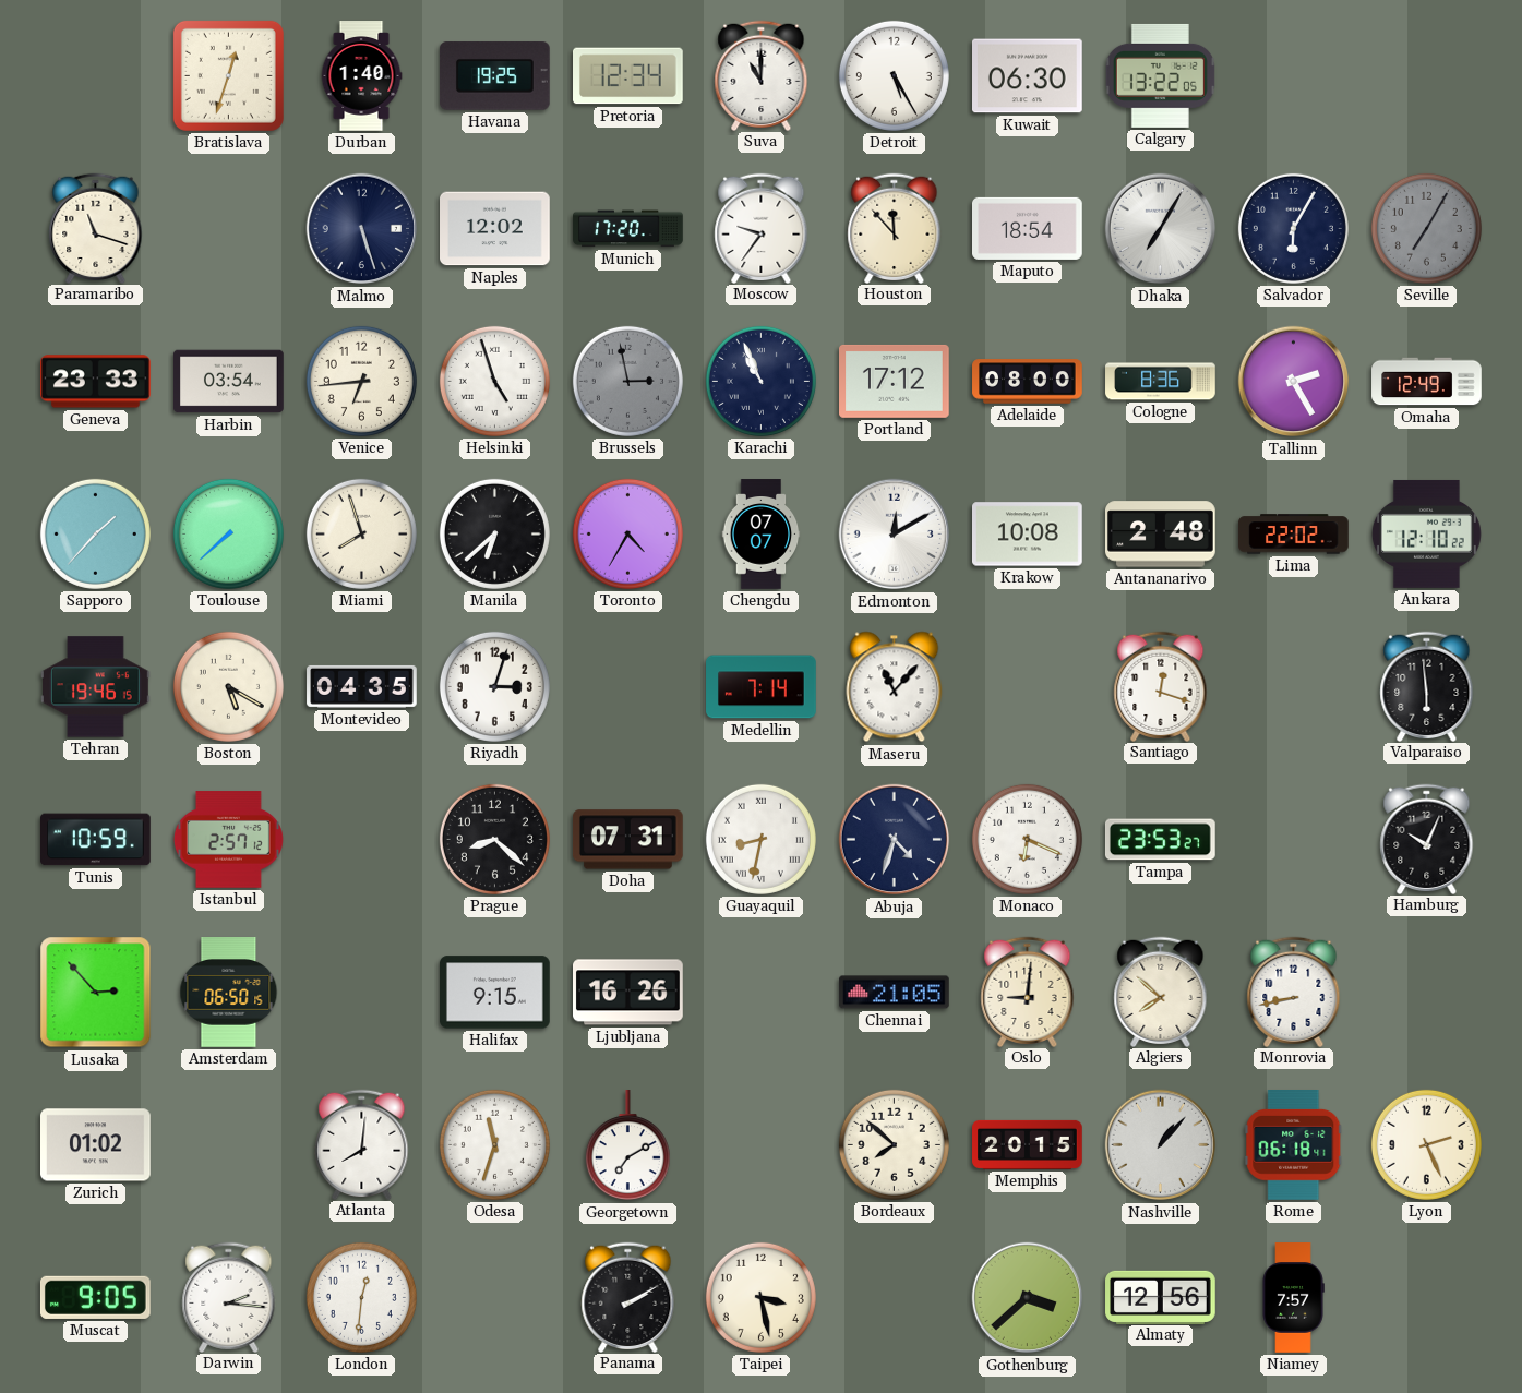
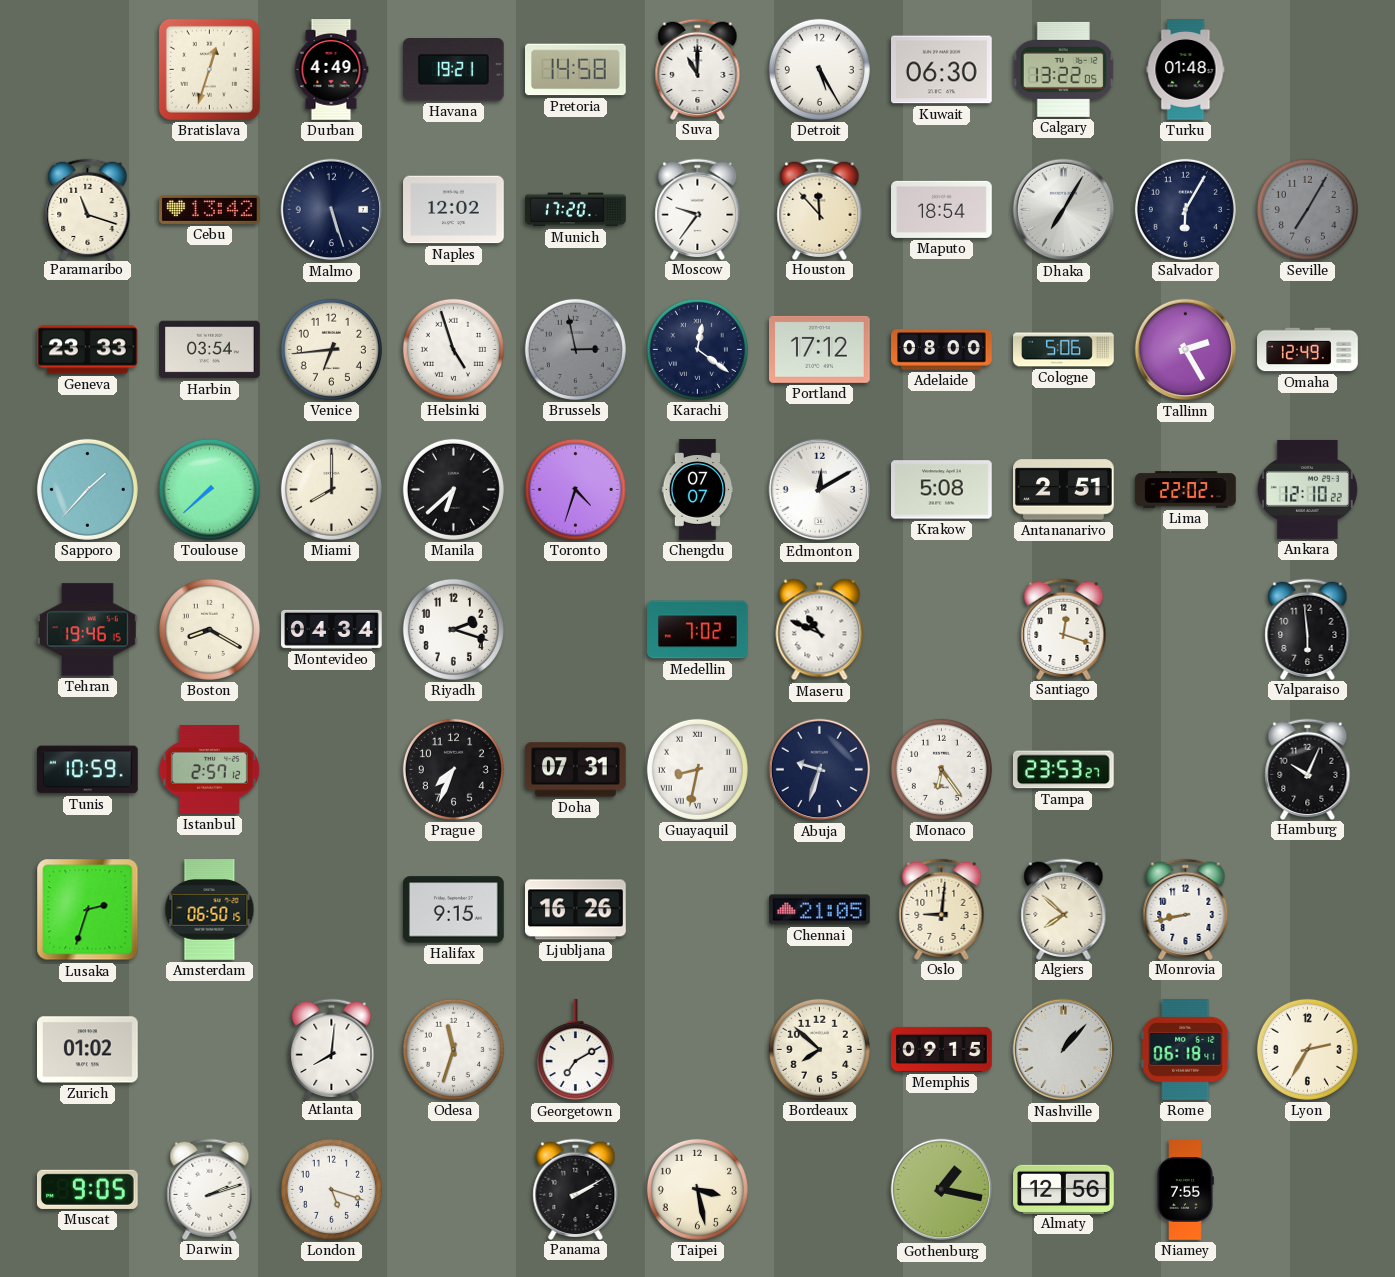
Durban: 1:40 -> 4:49 (331, 70)
Havana: 19:25 -> 19:21 (453, 70)
Pretoria: 12:34 -> 14:58 (576, 70)
Turku: none -> 01:48 (1186, 70)
Cebu: none -> 13:42 (210, 209)
Karachi: 10:56 -> 12:21 (697, 349)
Cologne: 8:36 -> 5:06 (1064, 350)
Miami: 7:57 -> 8:00 (331, 489)
Toronto: 4:35 -> 4:33 (575, 489)
Krakow: 10:08 -> 5:08 (942, 490)
Antananarivo: 2:48 -> 2:51 (1064, 490)
Boston: 5:20 -> 8:20 (209, 629)
Montevideo: 04:35 -> 04:34 (332, 629)
Riyadh: 3:03 -> 2:18 (453, 629)
Medellin: 7:14 -> 7:02 (698, 630)
Maseru: 11:07 -> 10:49 (820, 630)
Prague: 8:22 -> 7:34 (453, 769)
Abuja: 4:33 -> 9:33 (820, 770)
Monaco: 6:19 -> 6:24 (941, 769)
Lusaka: 2:53 -> 2:33 (88, 910)
Memphis: 20:15 -> 09:15 (942, 1049)
Lyon: 2:26 -> 2:35 (1307, 1049)
Darwin: 2:16 -> 2:12 (210, 1189)
London: 12:31 -> 5:18 (331, 1189)
Gothenburg: 3:38 -> 1:17 (942, 1190)
Niamey: 7:57 -> 7:55 (1185, 1190)
